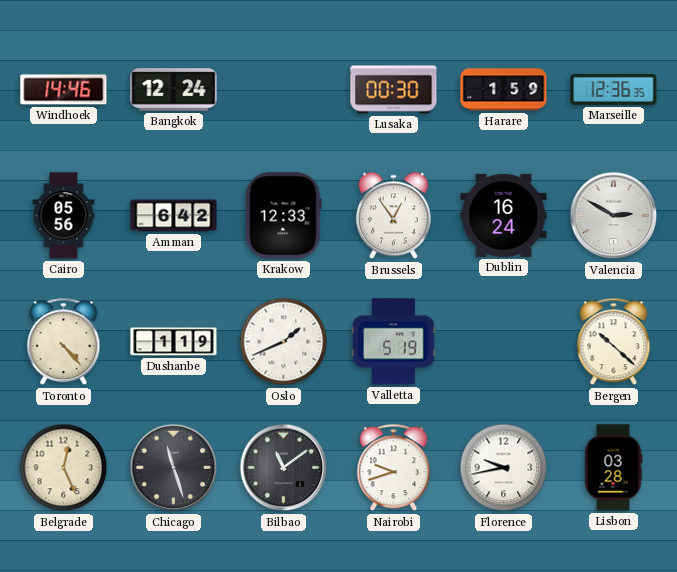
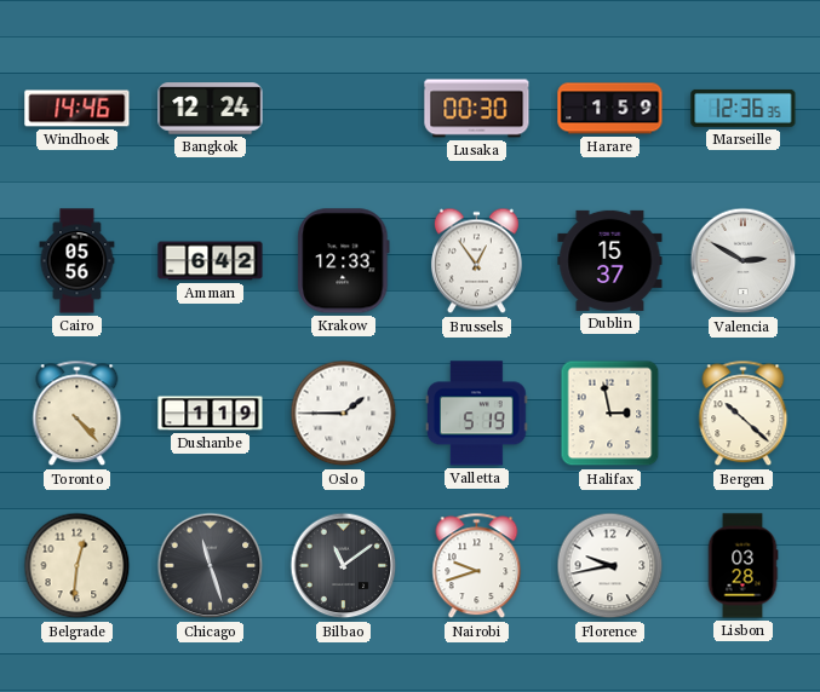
Dublin: 16:24 -> 15:37 (610, 260)
Oslo: 1:41 -> 1:45 (344, 414)
Halifax: none -> 2:58 (610, 414)
Belgrade: 12:26 -> 12:31 (78, 566)
